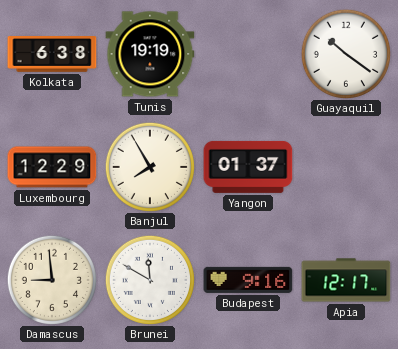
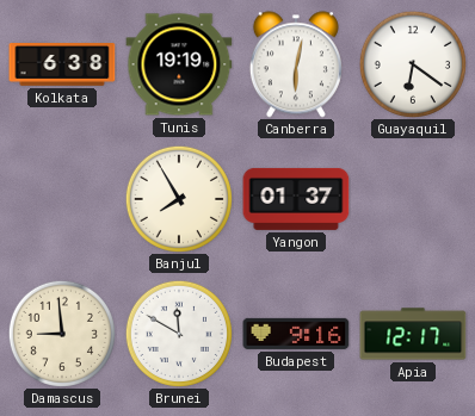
Canberra: none -> 6:02 (296, 64)
Guayaquil: 10:21 -> 6:21 (413, 64)
Luxembourg: 12:29 -> none (52, 167)
